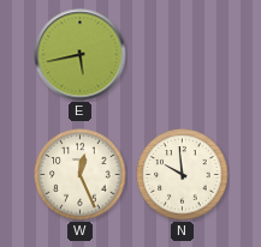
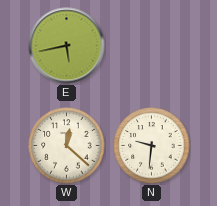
W: 12:26 -> 12:22 (67, 146)
N: 9:59 -> 9:31 (152, 146)
